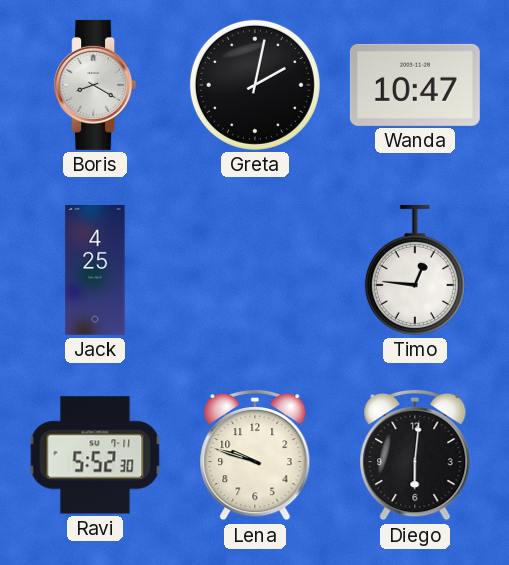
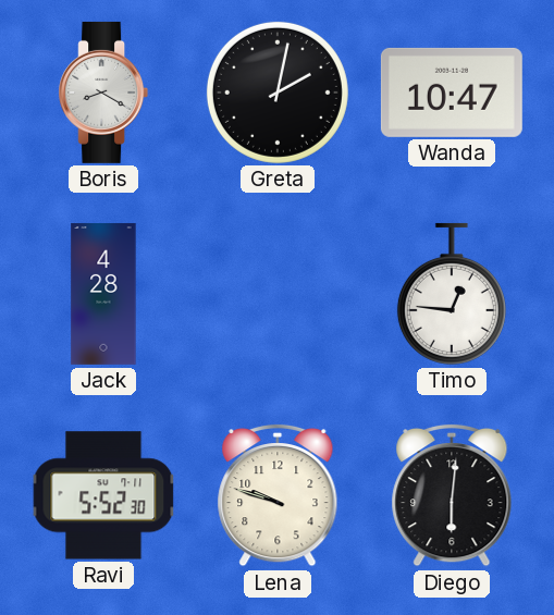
Jack: 4:25 -> 4:28 (103, 294)
